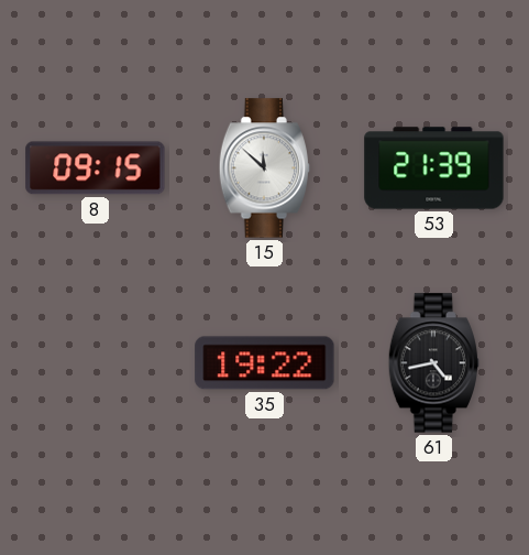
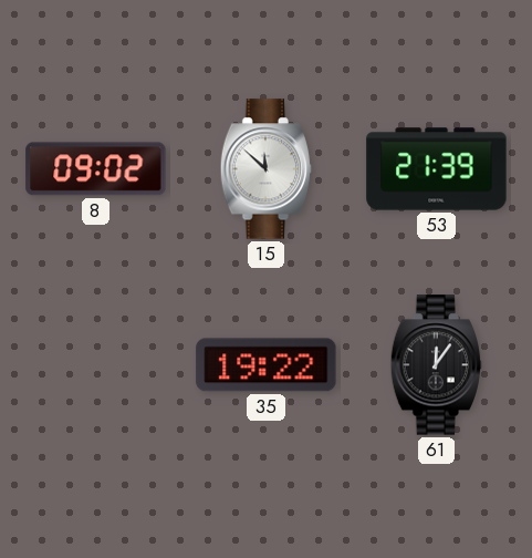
8: 09:15 -> 09:02 (96, 169)
61: 4:43 -> 12:06 (437, 365)
